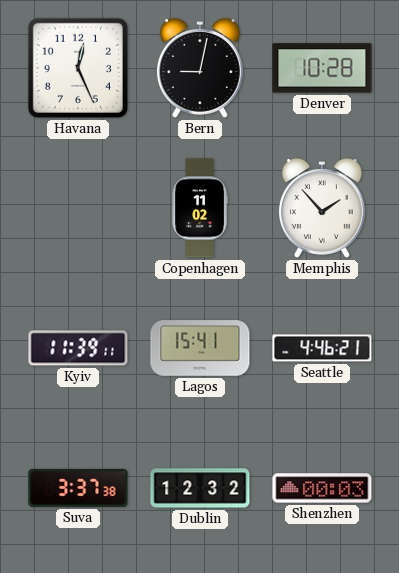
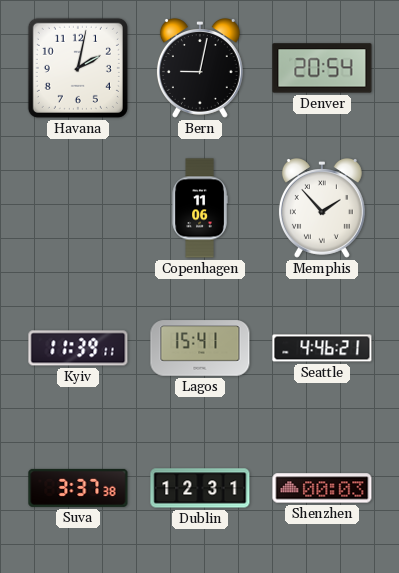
Havana: 12:26 -> 2:02 (78, 68)
Denver: 10:28 -> 20:54 (322, 68)
Copenhagen: 11:02 -> 11:06 (200, 208)
Dublin: 12:32 -> 12:31 (200, 488)
